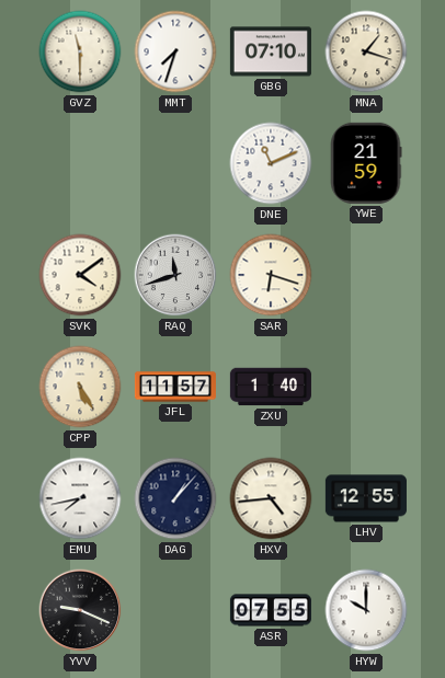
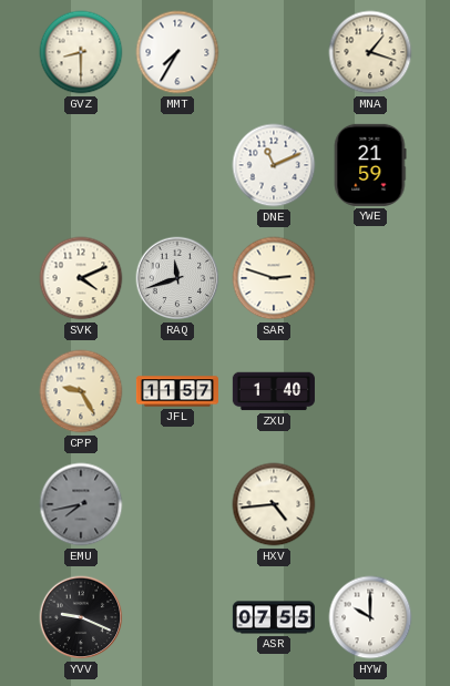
GVZ: 11:30 -> 8:30 (81, 52)
MMT: 7:33 -> 7:35 (177, 52)
GBG: 07:10 -> none (271, 51)
SVK: 4:09 -> 4:11 (81, 278)
SAR: 6:18 -> 2:48 (274, 278)
CPP: 5:25 -> 9:25 (81, 391)
EMU dial: white -> grey (81, 504)
DAG: 1:07 -> none (175, 498)
LHV: 12:55 -> none (366, 498)
